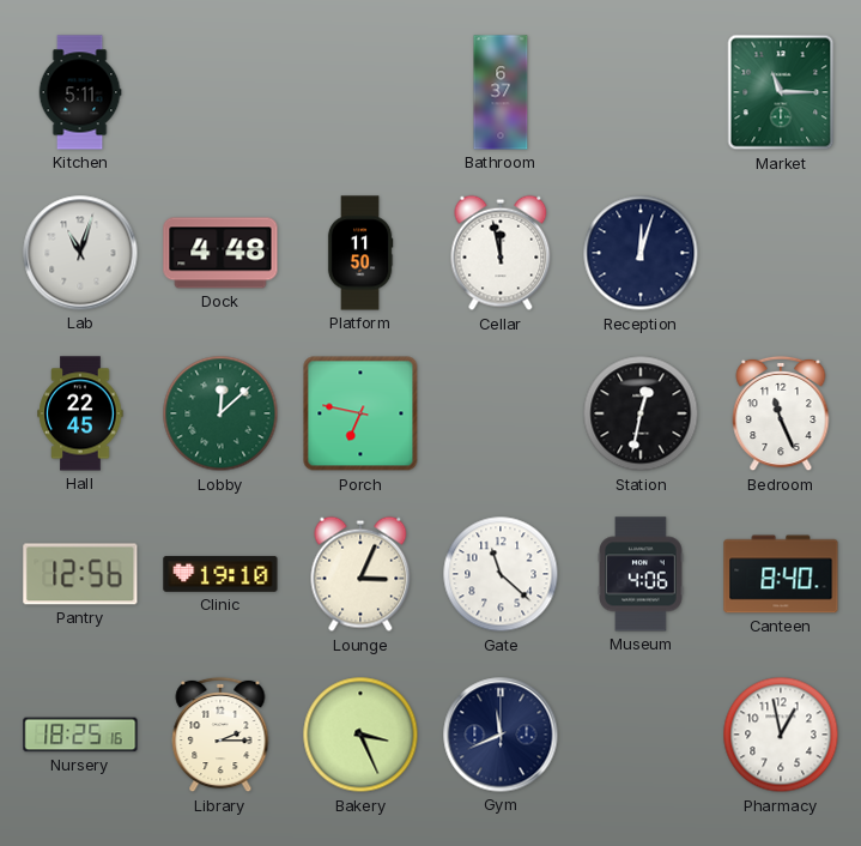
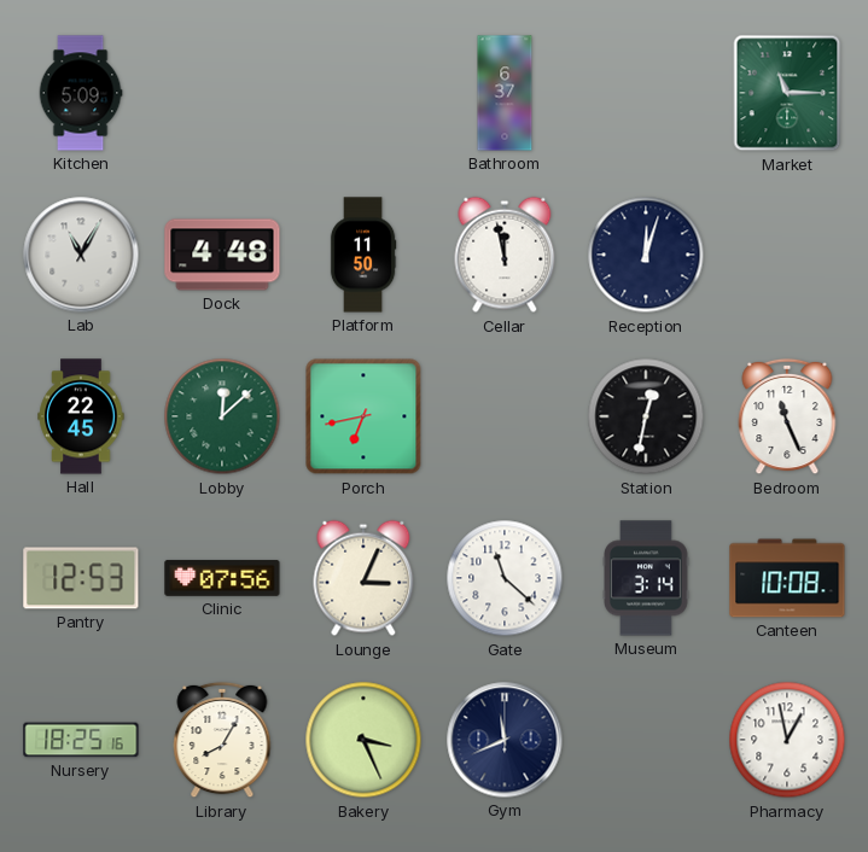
Kitchen: 5:11 -> 5:09 (81, 93)
Lab: 11:03 -> 11:05 (81, 255)
Porch: 6:47 -> 6:43 (363, 416)
Pantry: 12:56 -> 12:53 (81, 578)
Clinic: 19:10 -> 07:56 (222, 578)
Museum: 4:06 -> 3:14 (646, 578)
Canteen: 8:40 -> 10:08 (787, 578)
Library: 2:15 -> 8:05 (222, 740)
